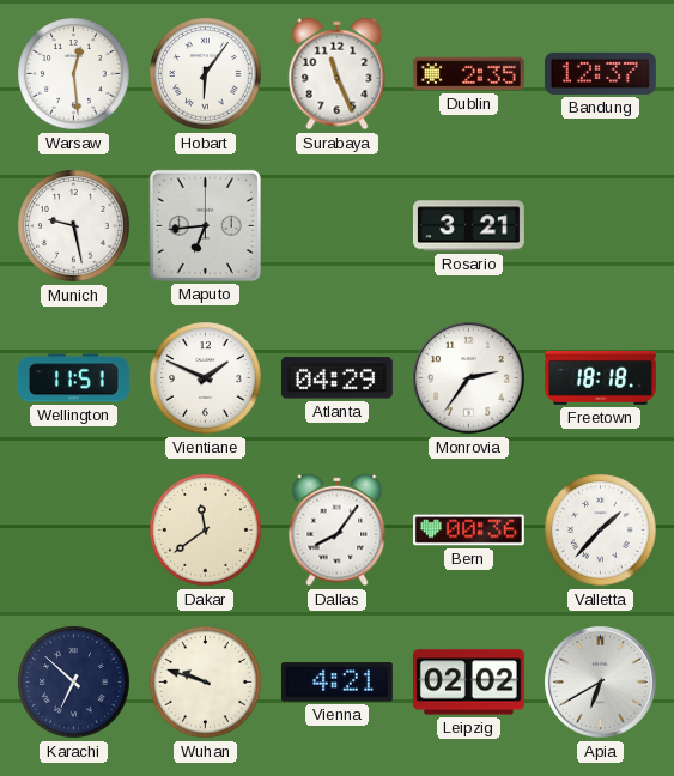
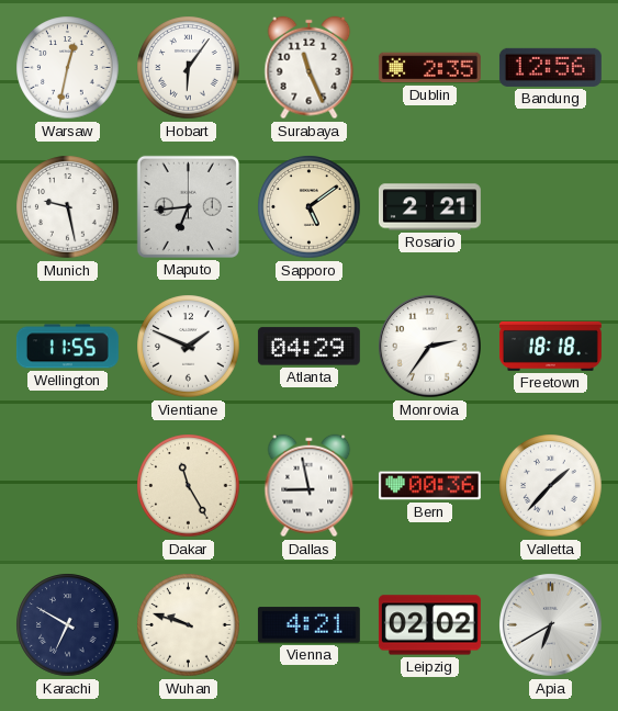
Warsaw: 12:29 -> 12:32 (68, 68)
Bandung: 12:37 -> 12:56 (550, 67)
Sapporo: none -> 5:09 (310, 207)
Rosario: 3:21 -> 2:21 (429, 207)
Wellington: 11:51 -> 11:55 (67, 347)
Dakar: 11:39 -> 11:25 (189, 486)
Dallas: 8:06 -> 8:58 (310, 486)
Karachi: 6:52 -> 6:50 (68, 625)
